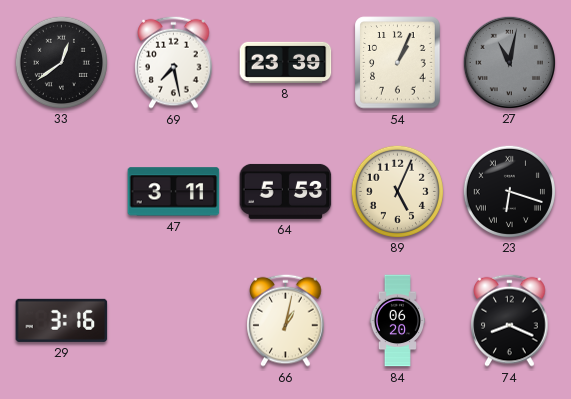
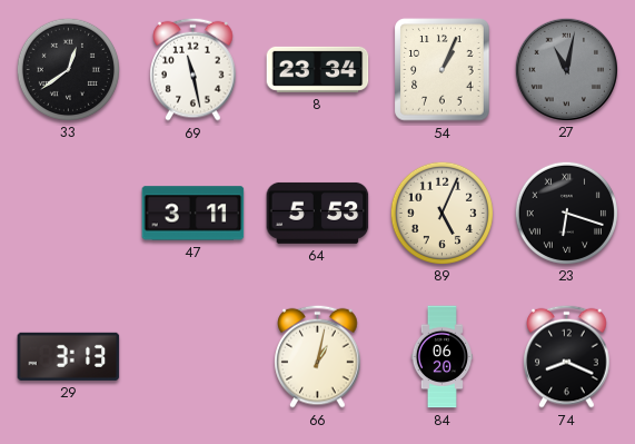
69: 7:28 -> 11:28 (194, 69)
8: 23:39 -> 23:34 (318, 69)
29: 3:16 -> 3:13 (69, 356)
